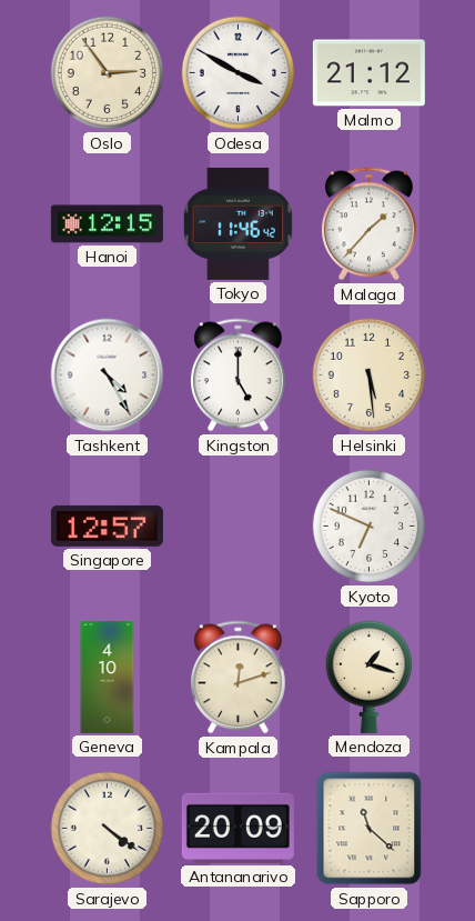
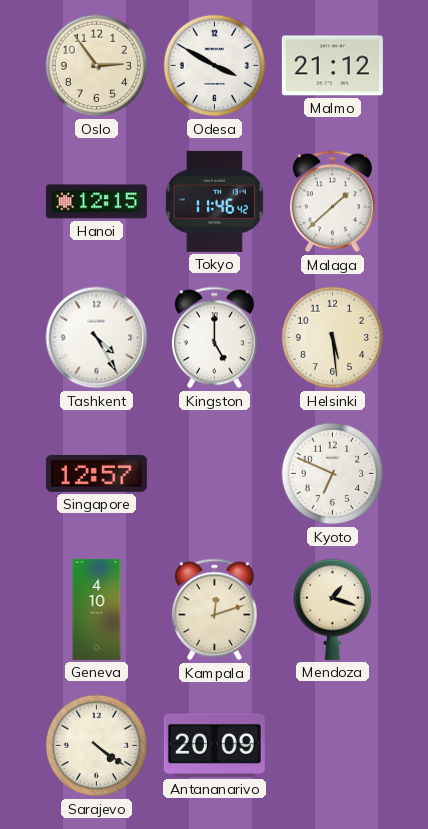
Malaga: 1:37 -> 1:38 (333, 202)
Sapporo: 11:22 -> none (370, 829)
